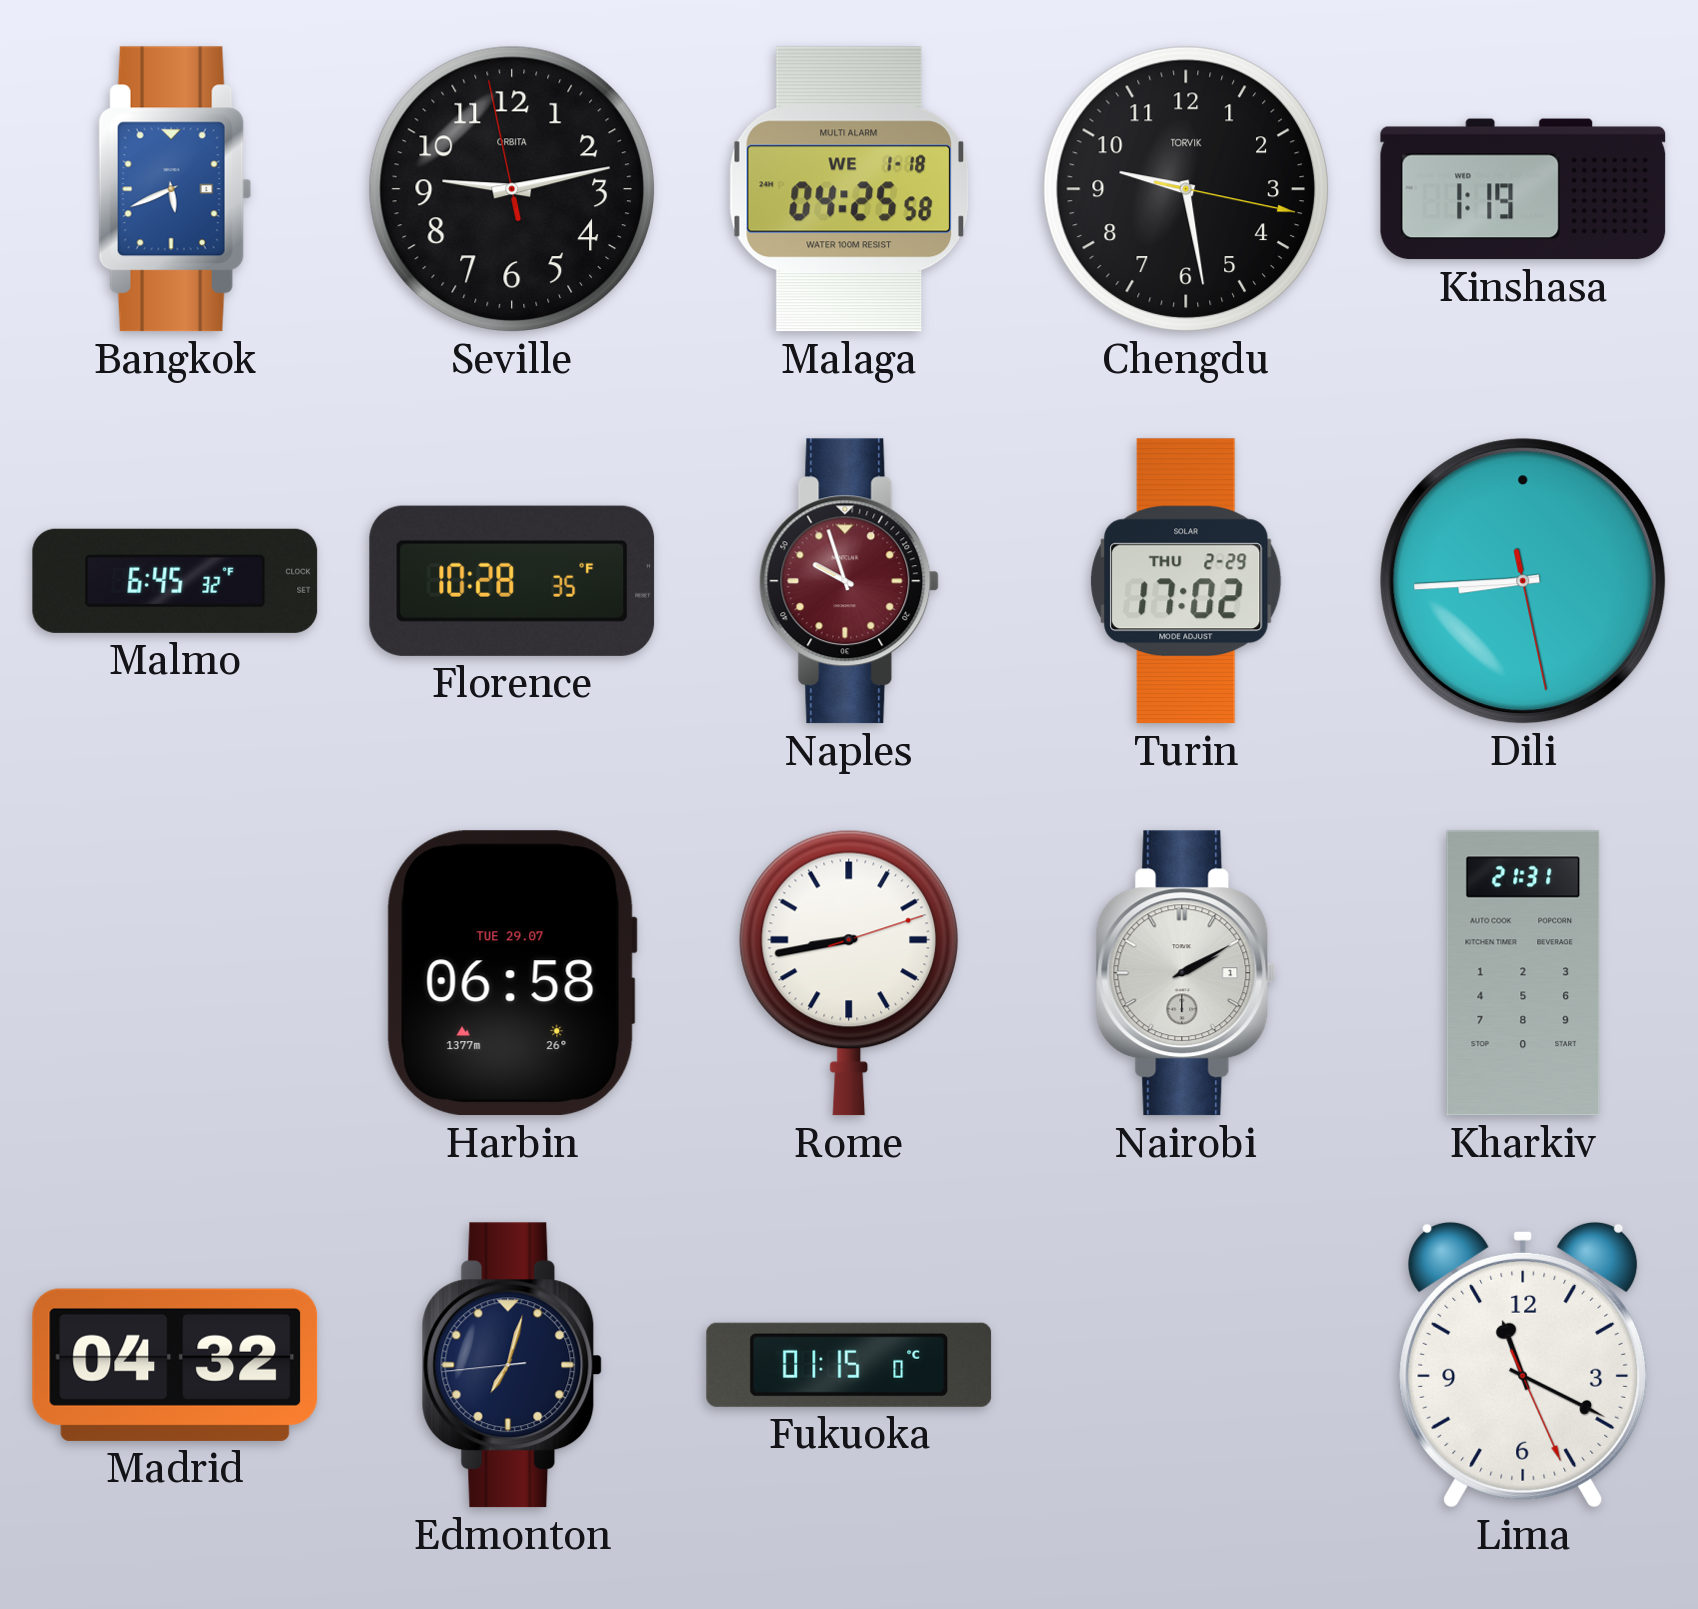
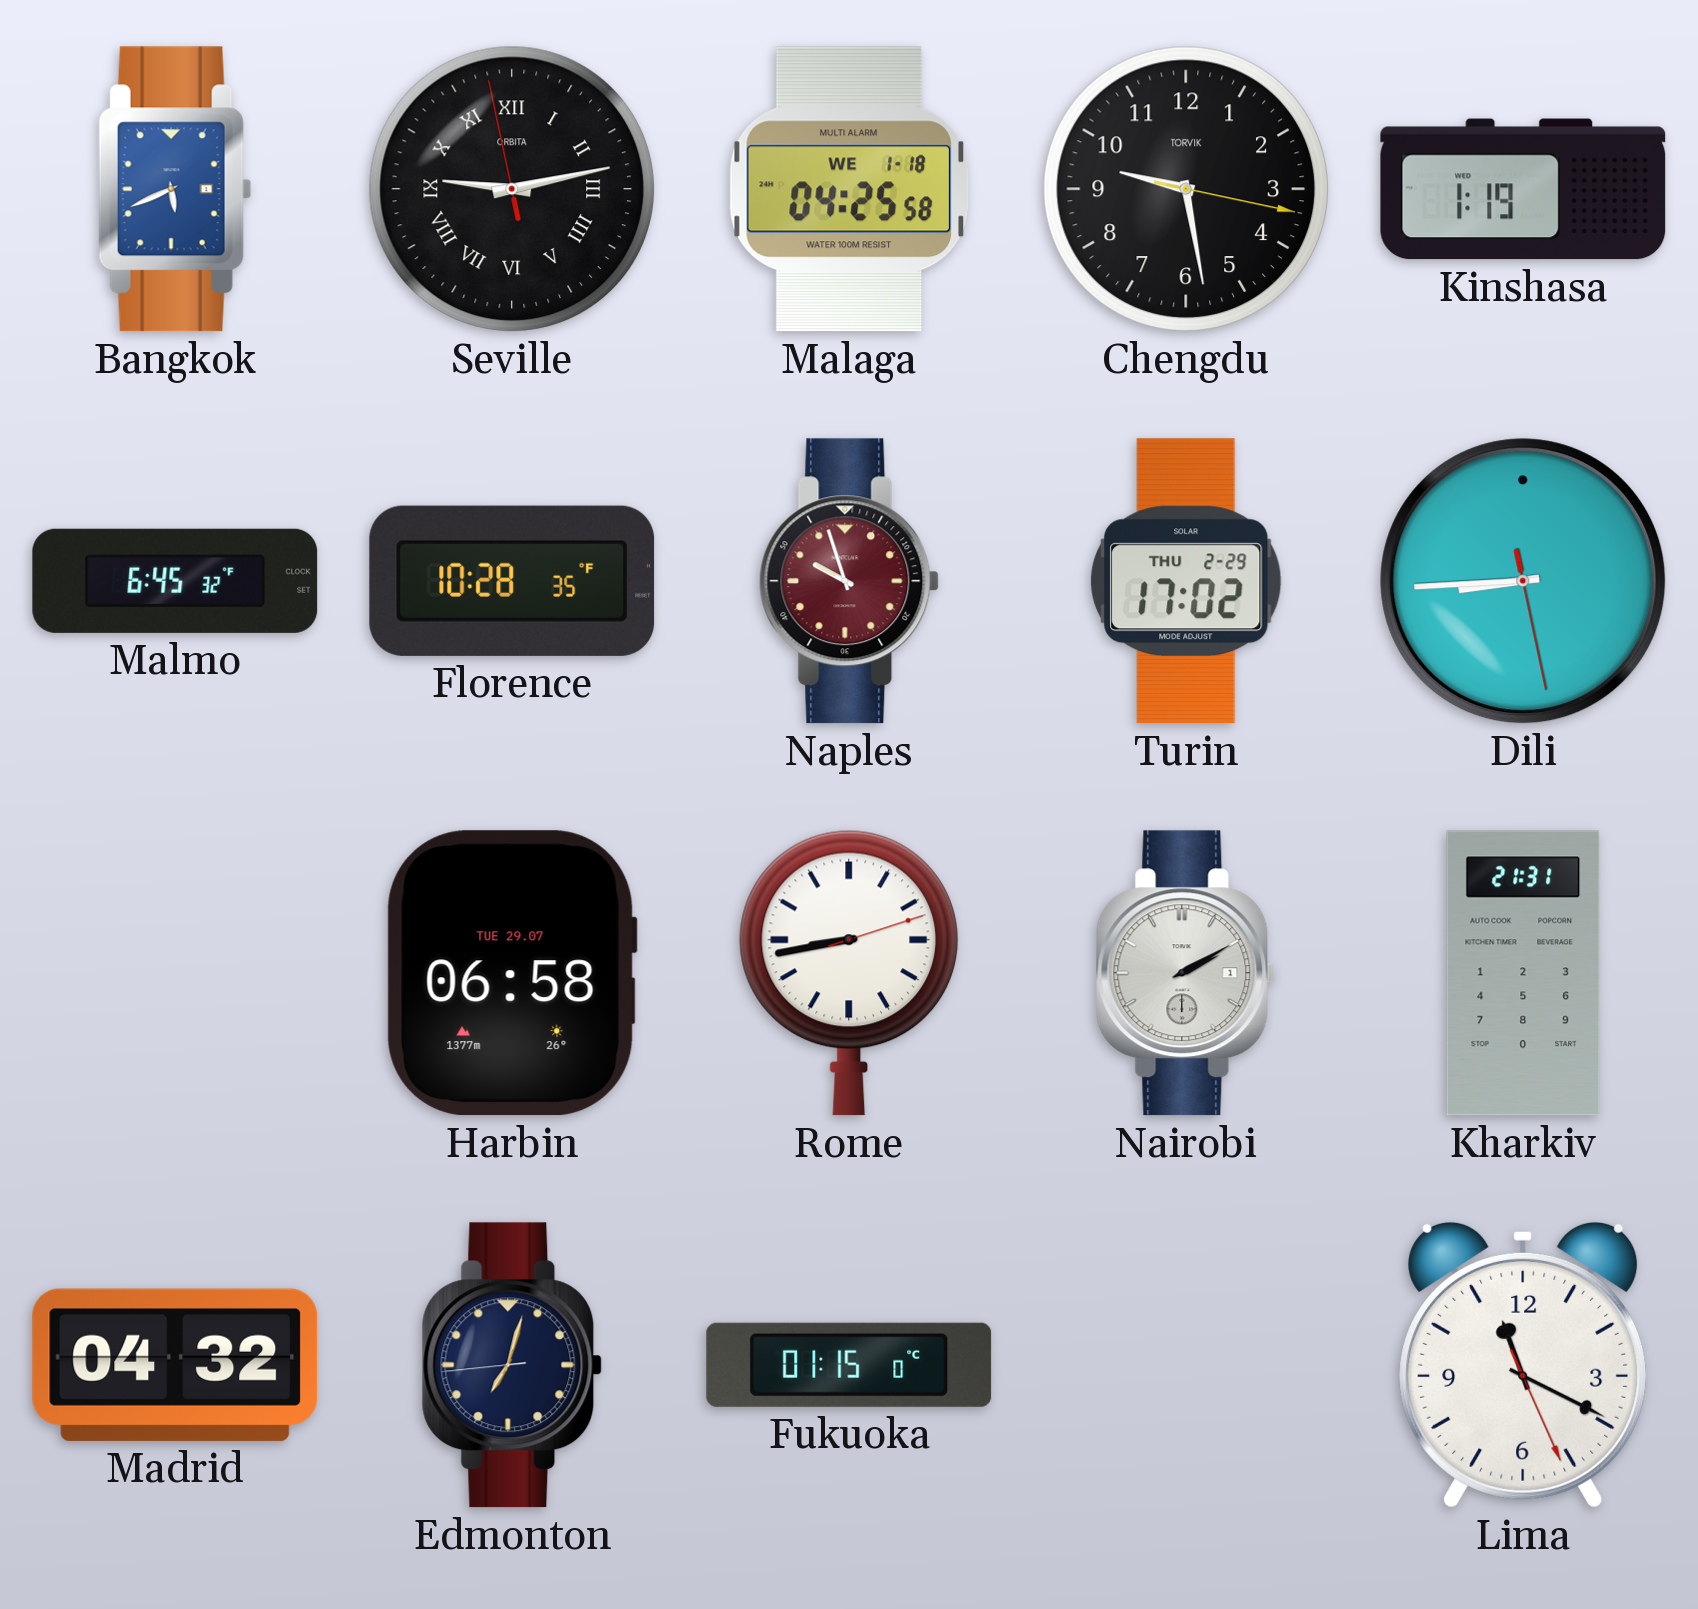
Seville numerals: Arabic -> Roman (512, 189)
